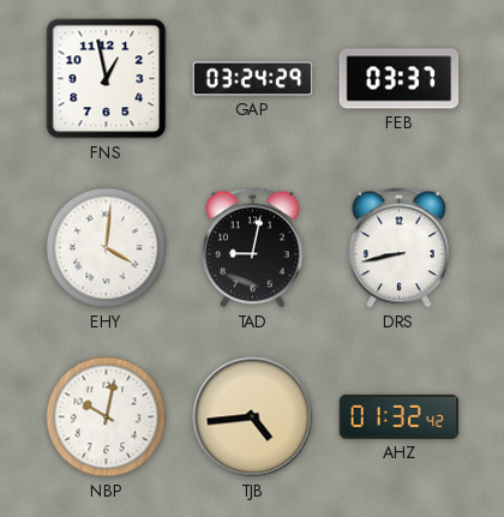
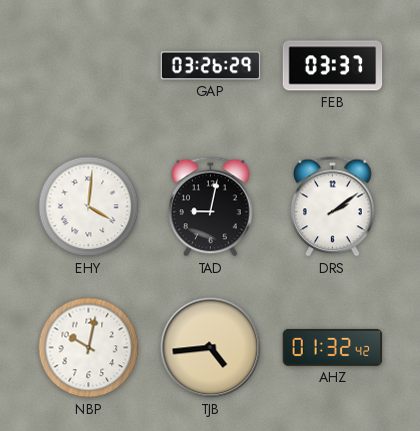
FNS: 12:58 -> none (107, 79)
GAP: 03:24 -> 03:26 (211, 66)
DRS: 8:43 -> 2:09 (333, 207)
